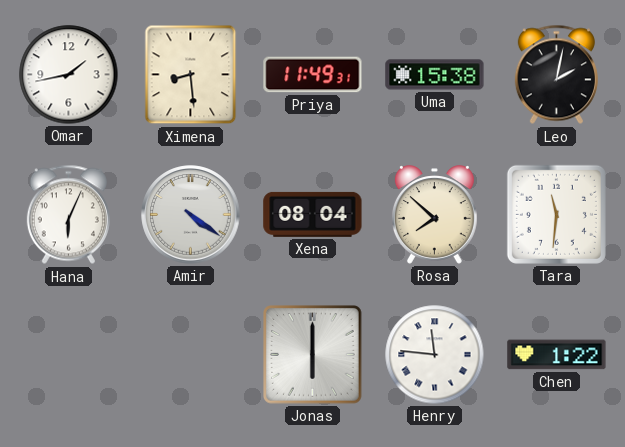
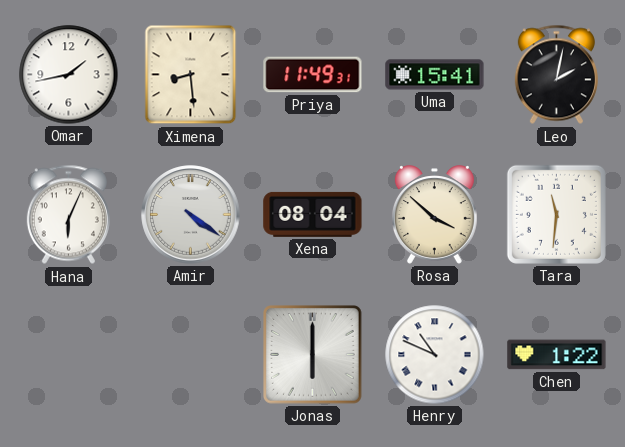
Uma: 15:38 -> 15:41 (435, 75)
Rosa: 7:52 -> 3:52 (434, 215)
Henry: 11:46 -> 10:49 (435, 355)
